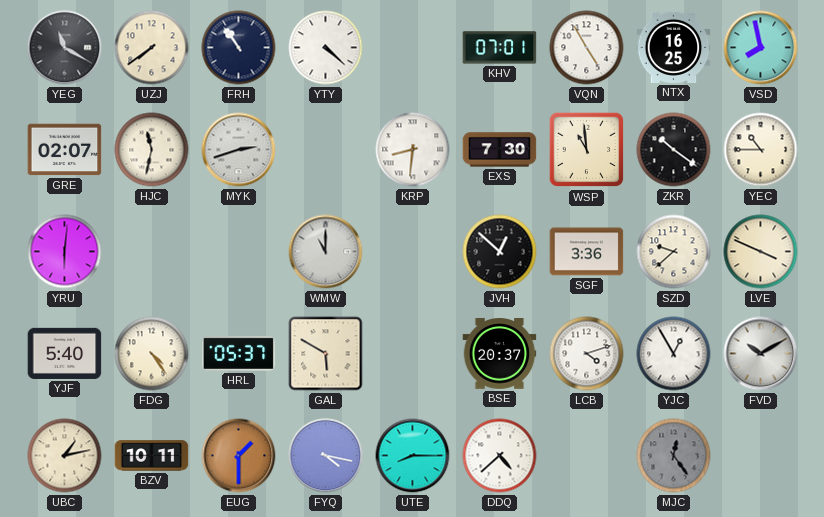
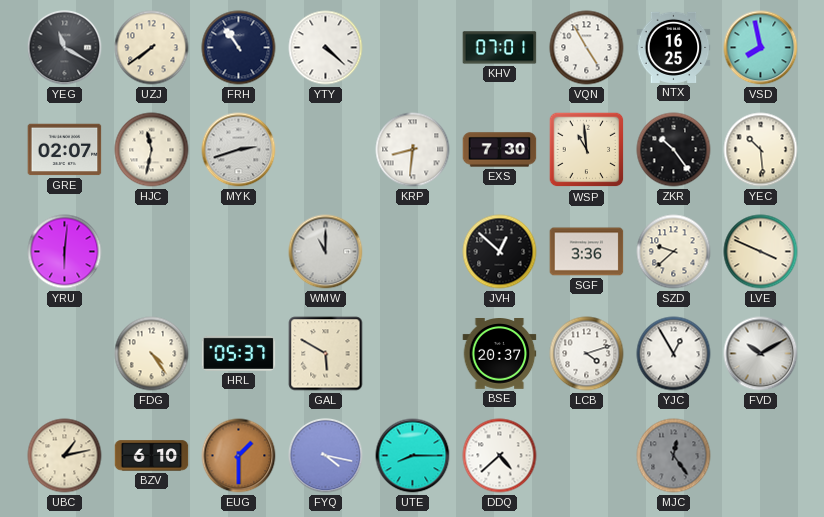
ZKR: 10:21 -> 10:24 (674, 150)
YEC: 10:45 -> 10:29 (761, 150)
YJF: 5:40 -> none (65, 353)
BZV: 10:11 -> 6:10 (152, 456)
